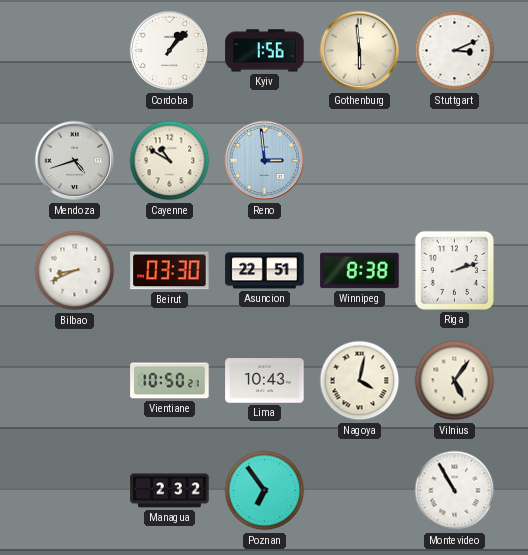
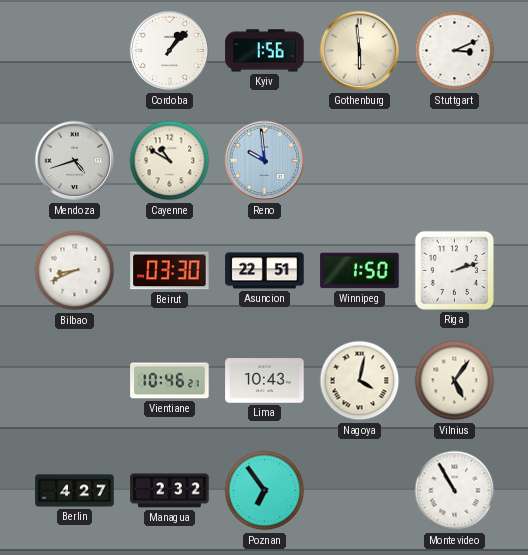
Reno: 2:59 -> 9:59 (265, 161)
Winnipeg: 8:38 -> 1:50 (360, 271)
Vientiane: 10:50 -> 10:46 (170, 381)
Berlin: none -> 4:27 (75, 491)
